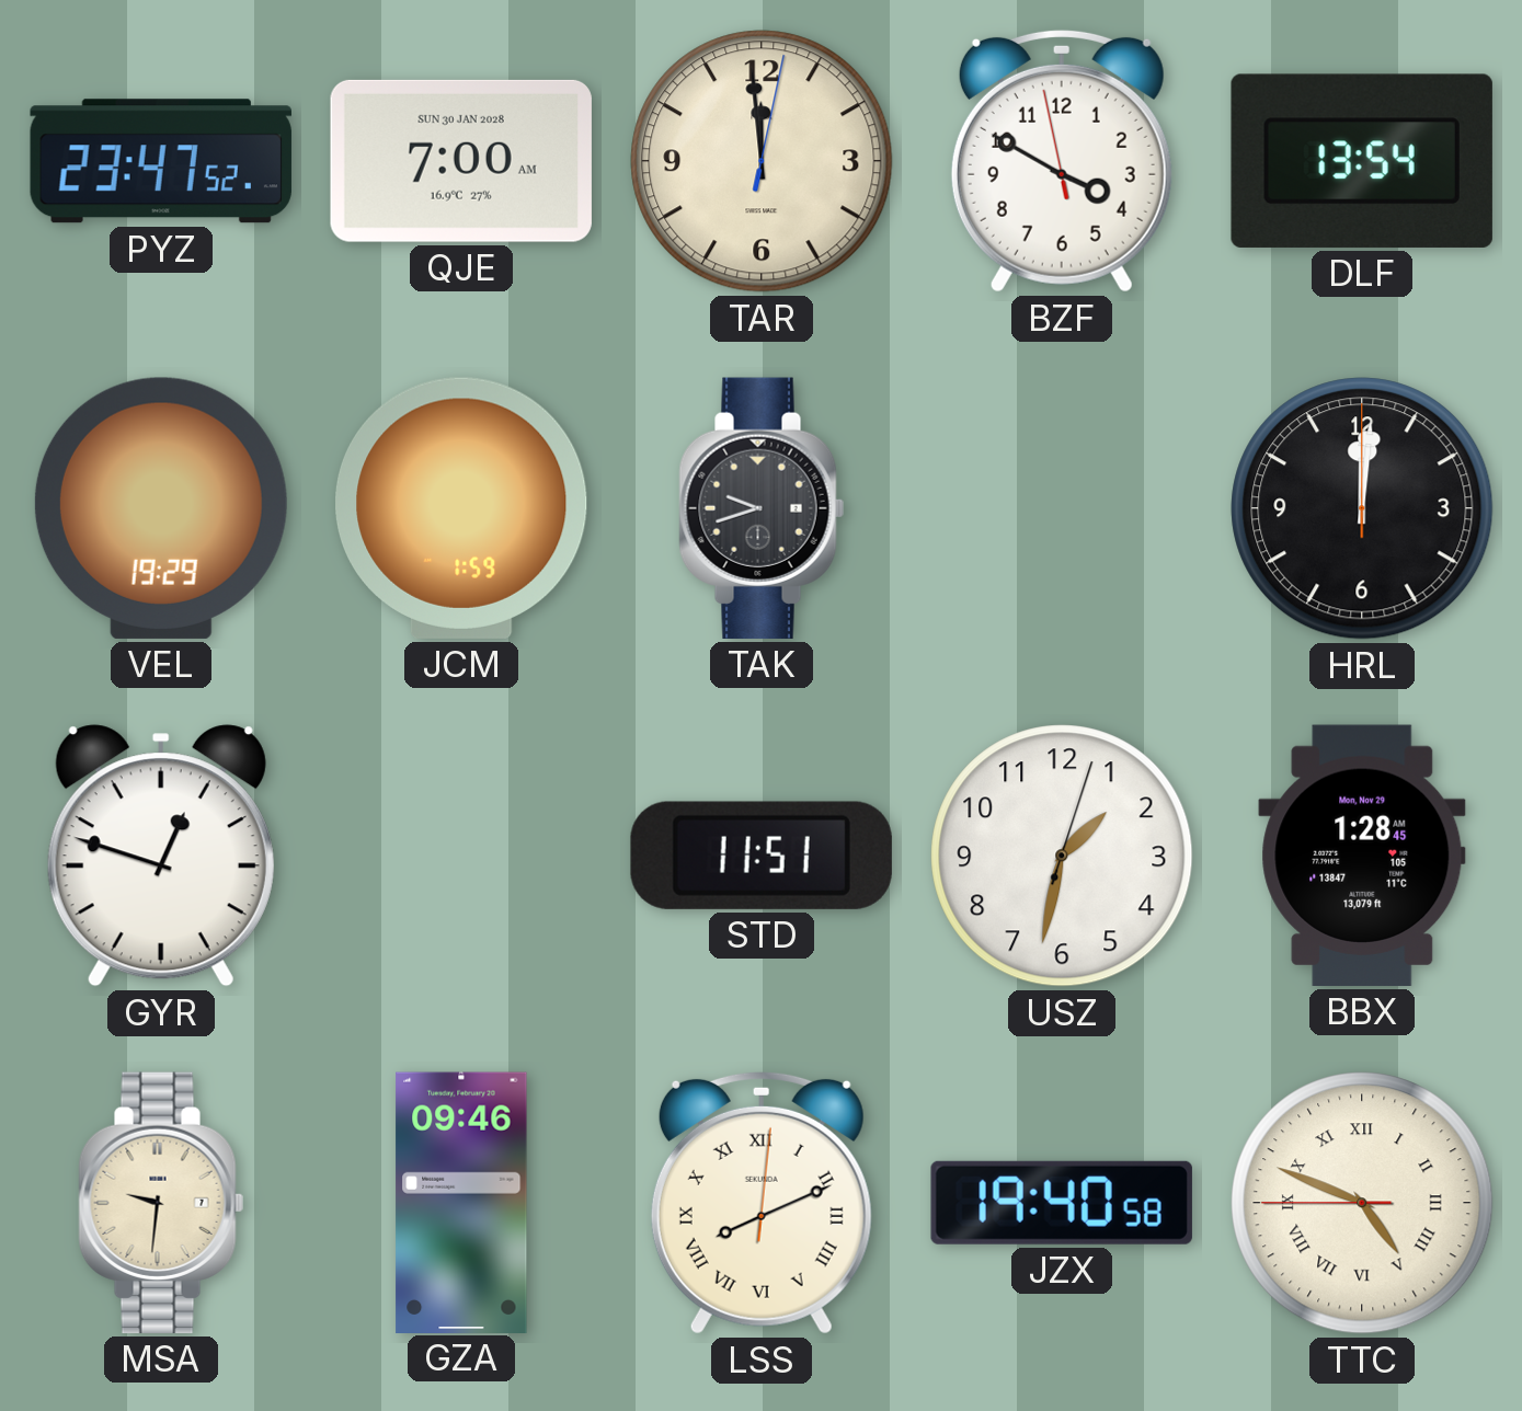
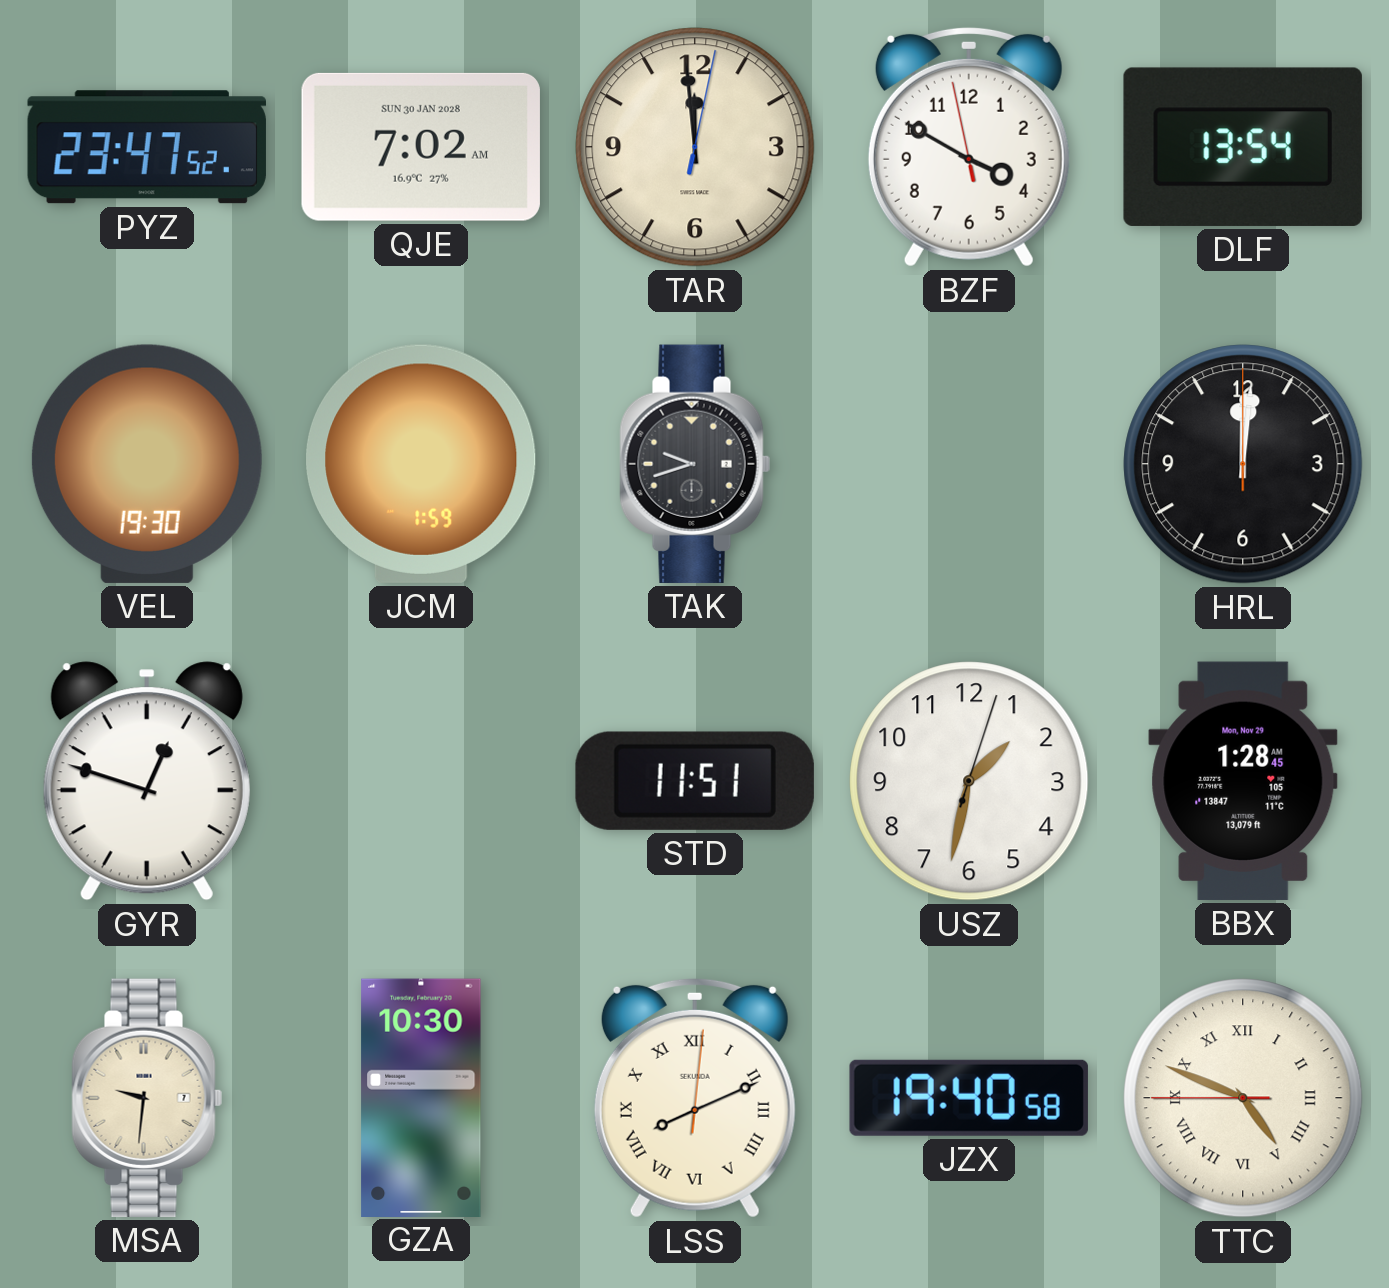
QJE: 7:00 -> 7:02 (421, 147)
VEL: 19:29 -> 19:30 (147, 464)
GZA: 09:46 -> 10:30 (421, 1097)
